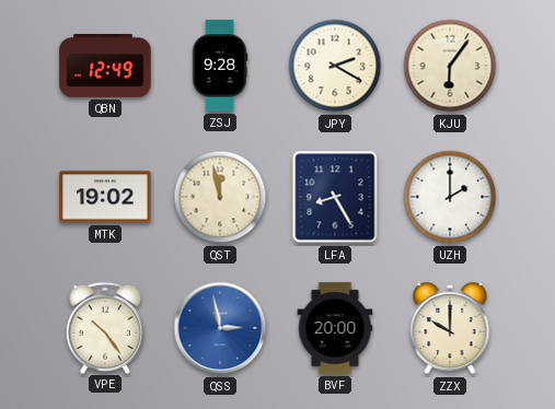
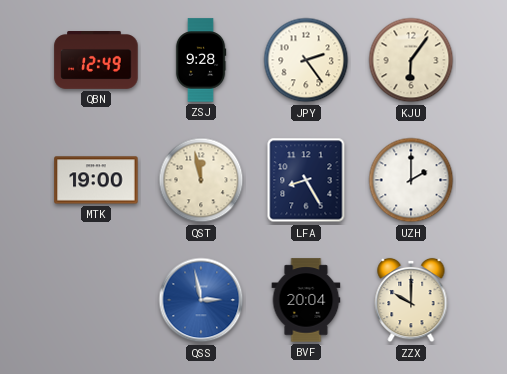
JPY: 2:20 -> 2:24 (306, 60)
MTK: 19:02 -> 19:00 (96, 180)
VPE: 10:24 -> none (105, 327)
BVF: 20:00 -> 20:04 (306, 300)
